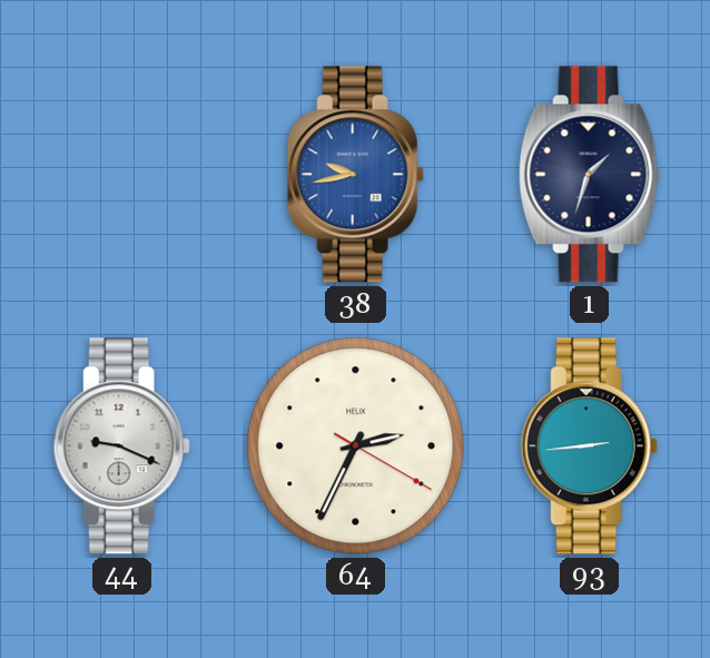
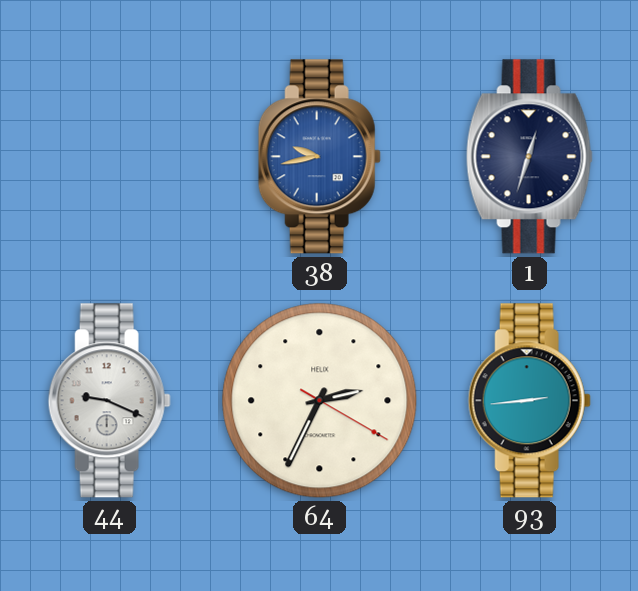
1: 1:33 -> 12:33 (529, 157)
